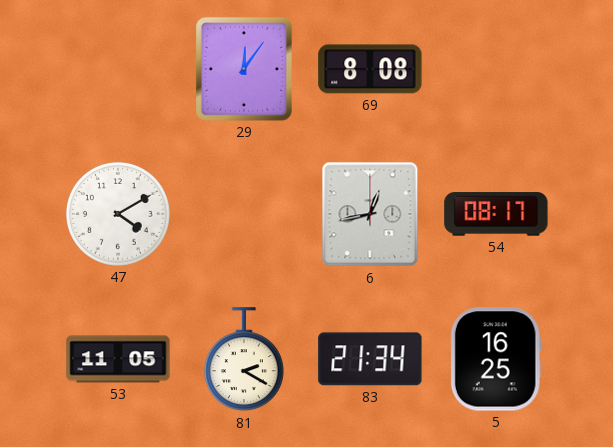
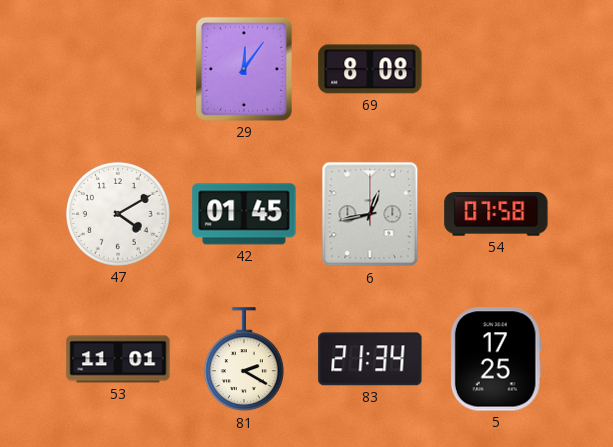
42: none -> 01:45 (244, 214)
54: 08:17 -> 07:58 (496, 214)
53: 11:05 -> 11:01 (118, 359)
5: 16:25 -> 17:25 (496, 359)
